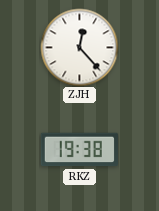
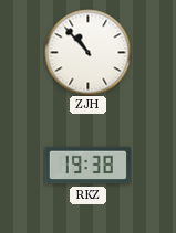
ZJH: 12:23 -> 10:53 (87, 52)
